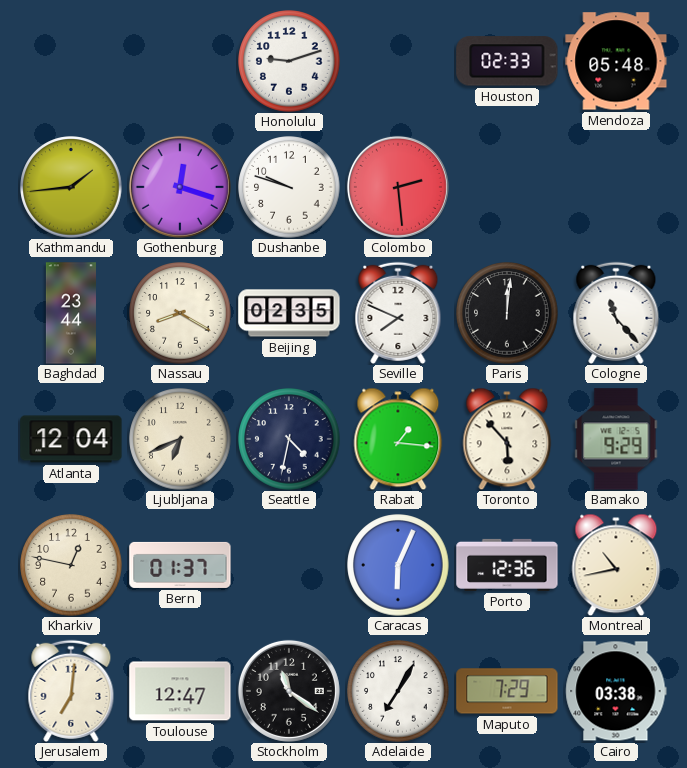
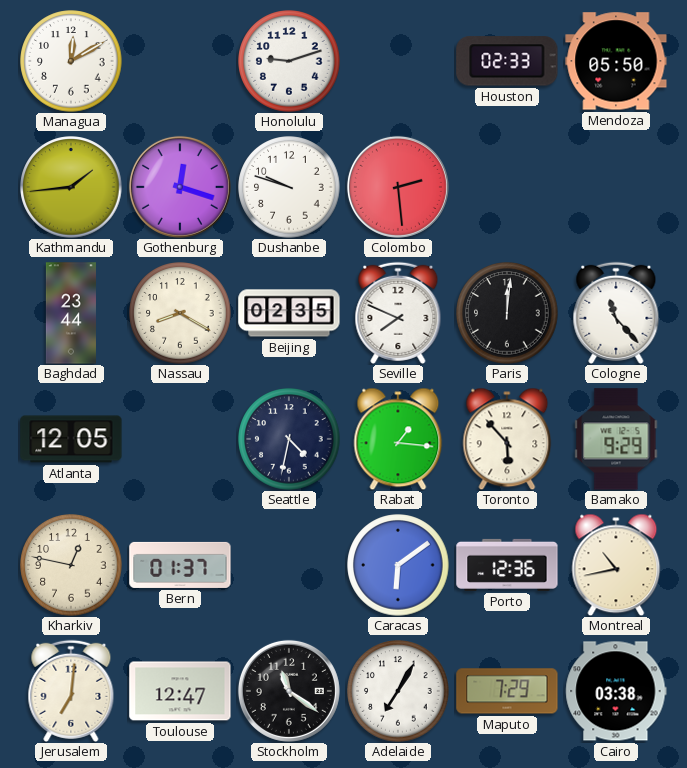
Managua: none -> 12:10 (71, 61)
Mendoza: 05:48 -> 05:50 (616, 61)
Atlanta: 12:04 -> 12:05 (71, 439)
Ljubljana: 6:41 -> none (180, 439)
Caracas: 6:04 -> 6:09 (398, 565)
